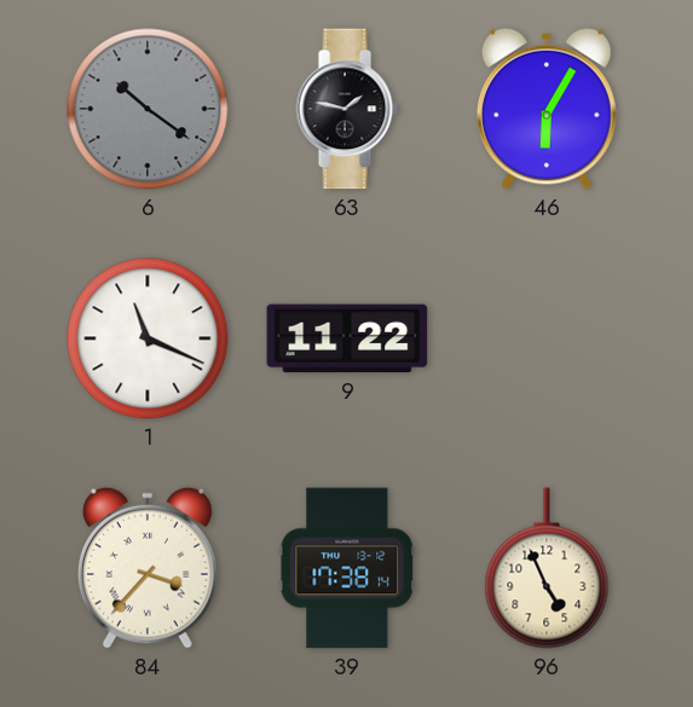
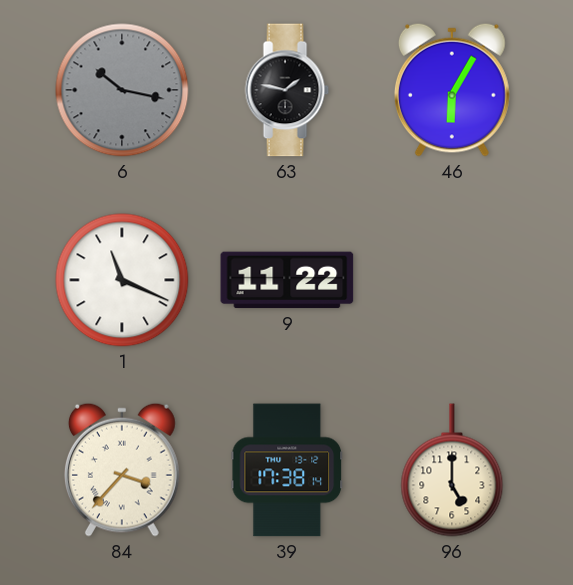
6: 10:21 -> 10:17 (122, 90)
96: 4:56 -> 5:00 (452, 470)
